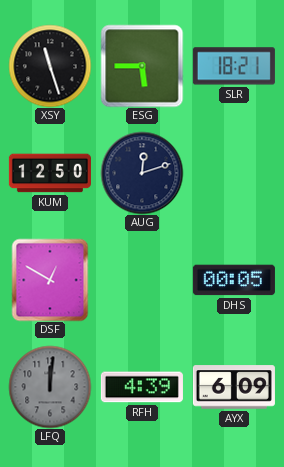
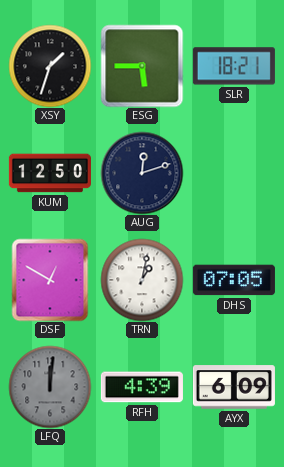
XSY: 11:27 -> 1:33 (50, 66)
TRN: none -> 1:02 (142, 280)
DHS: 00:05 -> 07:05 (234, 280)
